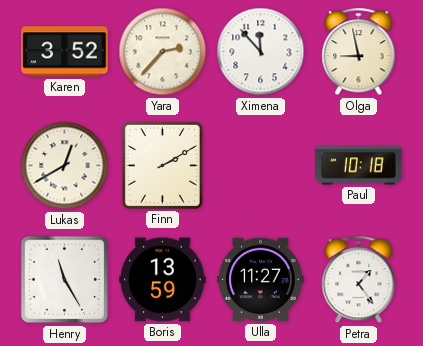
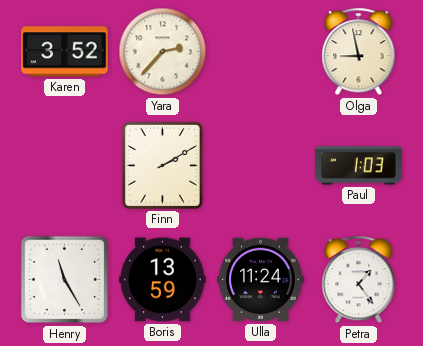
Ximena: 11:53 -> none (261, 52)
Lukas: 12:40 -> none (65, 166)
Paul: 10:18 -> 1:03 (359, 166)
Ulla: 11:27 -> 11:24 (261, 280)
